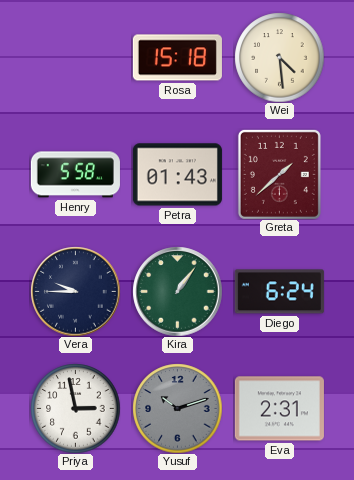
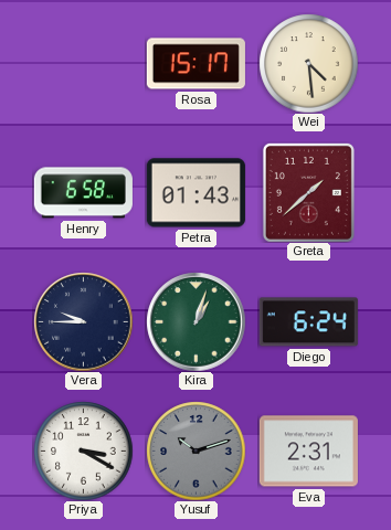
Rosa: 15:18 -> 15:17 (196, 64)
Henry: 5:58 -> 6:58 (83, 193)
Kira: 1:06 -> 1:03 (196, 321)
Priya: 2:58 -> 3:20 (83, 451)
